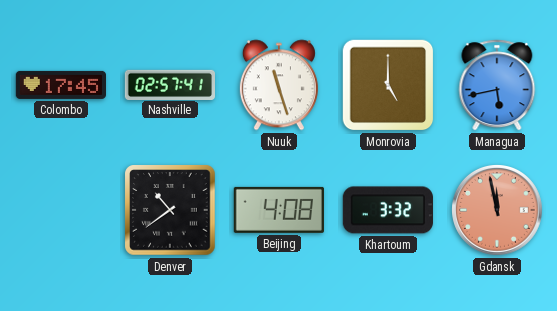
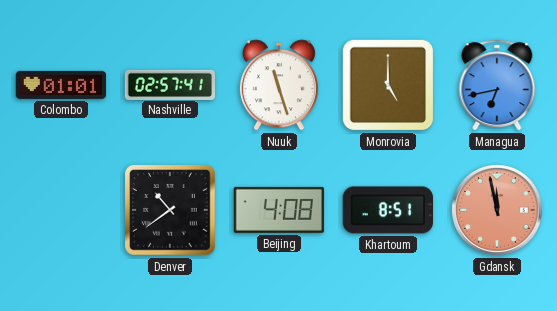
Colombo: 17:45 -> 01:01 (60, 85)
Managua: 5:43 -> 6:43 (497, 85)
Khartoum: 3:32 -> 8:51 (388, 210)
